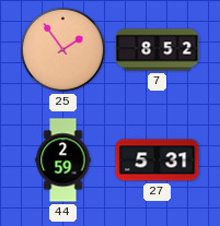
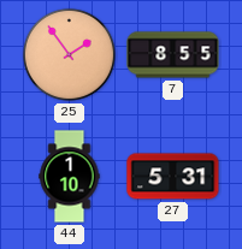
7: 8:52 -> 8:55 (173, 55)
44: 2:59 -> 1:10 (70, 177)
